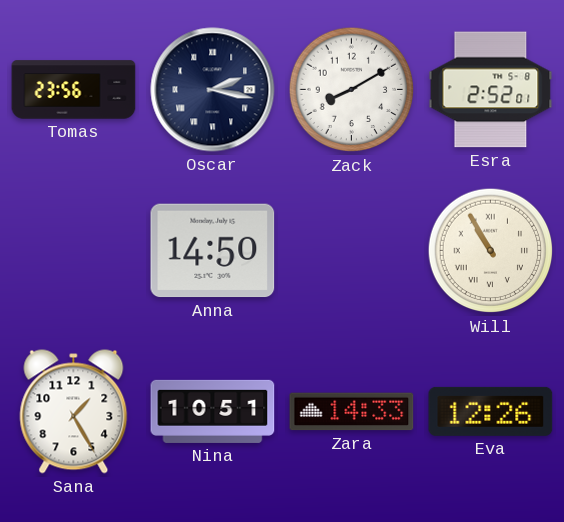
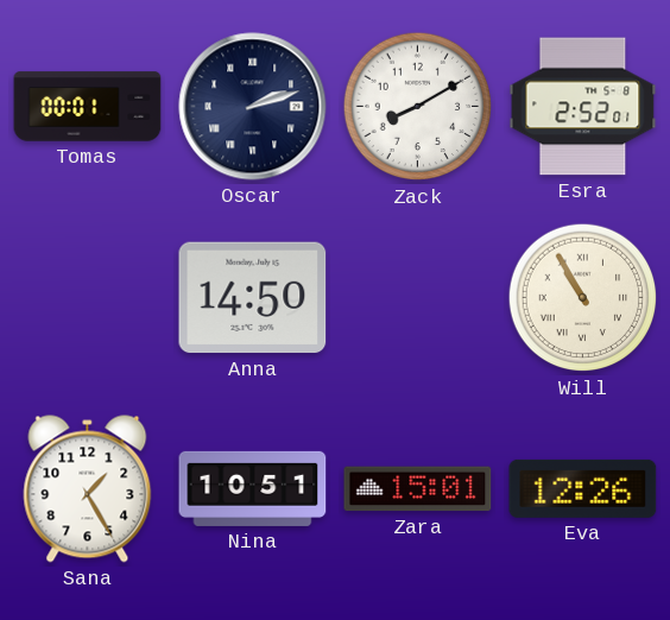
Tomas: 23:56 -> 00:01 (88, 107)
Oscar: 2:17 -> 2:12 (253, 107)
Zara: 14:33 -> 15:01 (418, 489)
